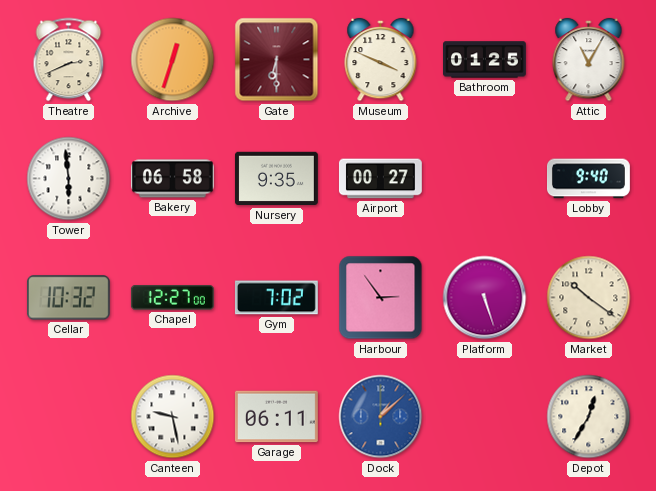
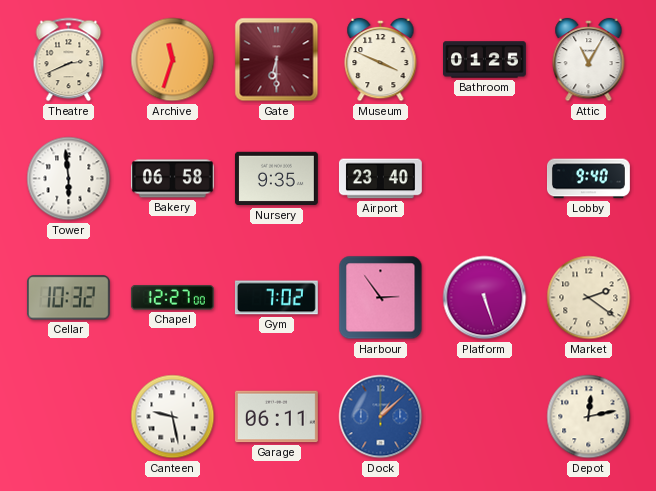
Archive: 12:33 -> 11:33 (173, 60)
Airport: 00:27 -> 23:40 (380, 179)
Market: 10:21 -> 2:21 (589, 298)
Depot: 12:35 -> 12:13 (589, 417)
